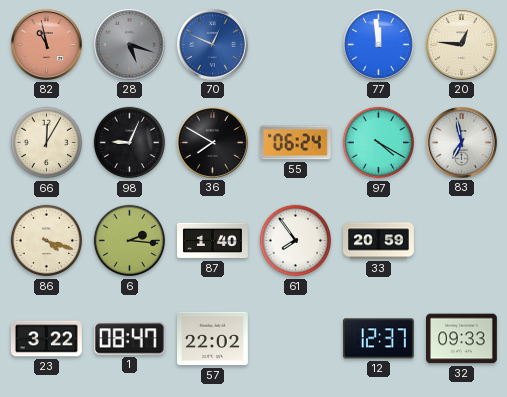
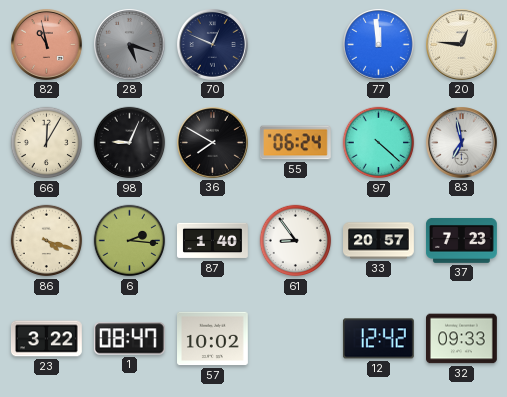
70 dial: blue -> navy (213, 45)
97: 4:20 -> 4:22 (379, 143)
61: 7:54 -> 8:54 (296, 241)
33: 20:59 -> 20:57 (379, 241)
37: none -> 7:23 (462, 240)
57: 22:02 -> 10:02 (213, 339)
12: 12:37 -> 12:42 (378, 339)
